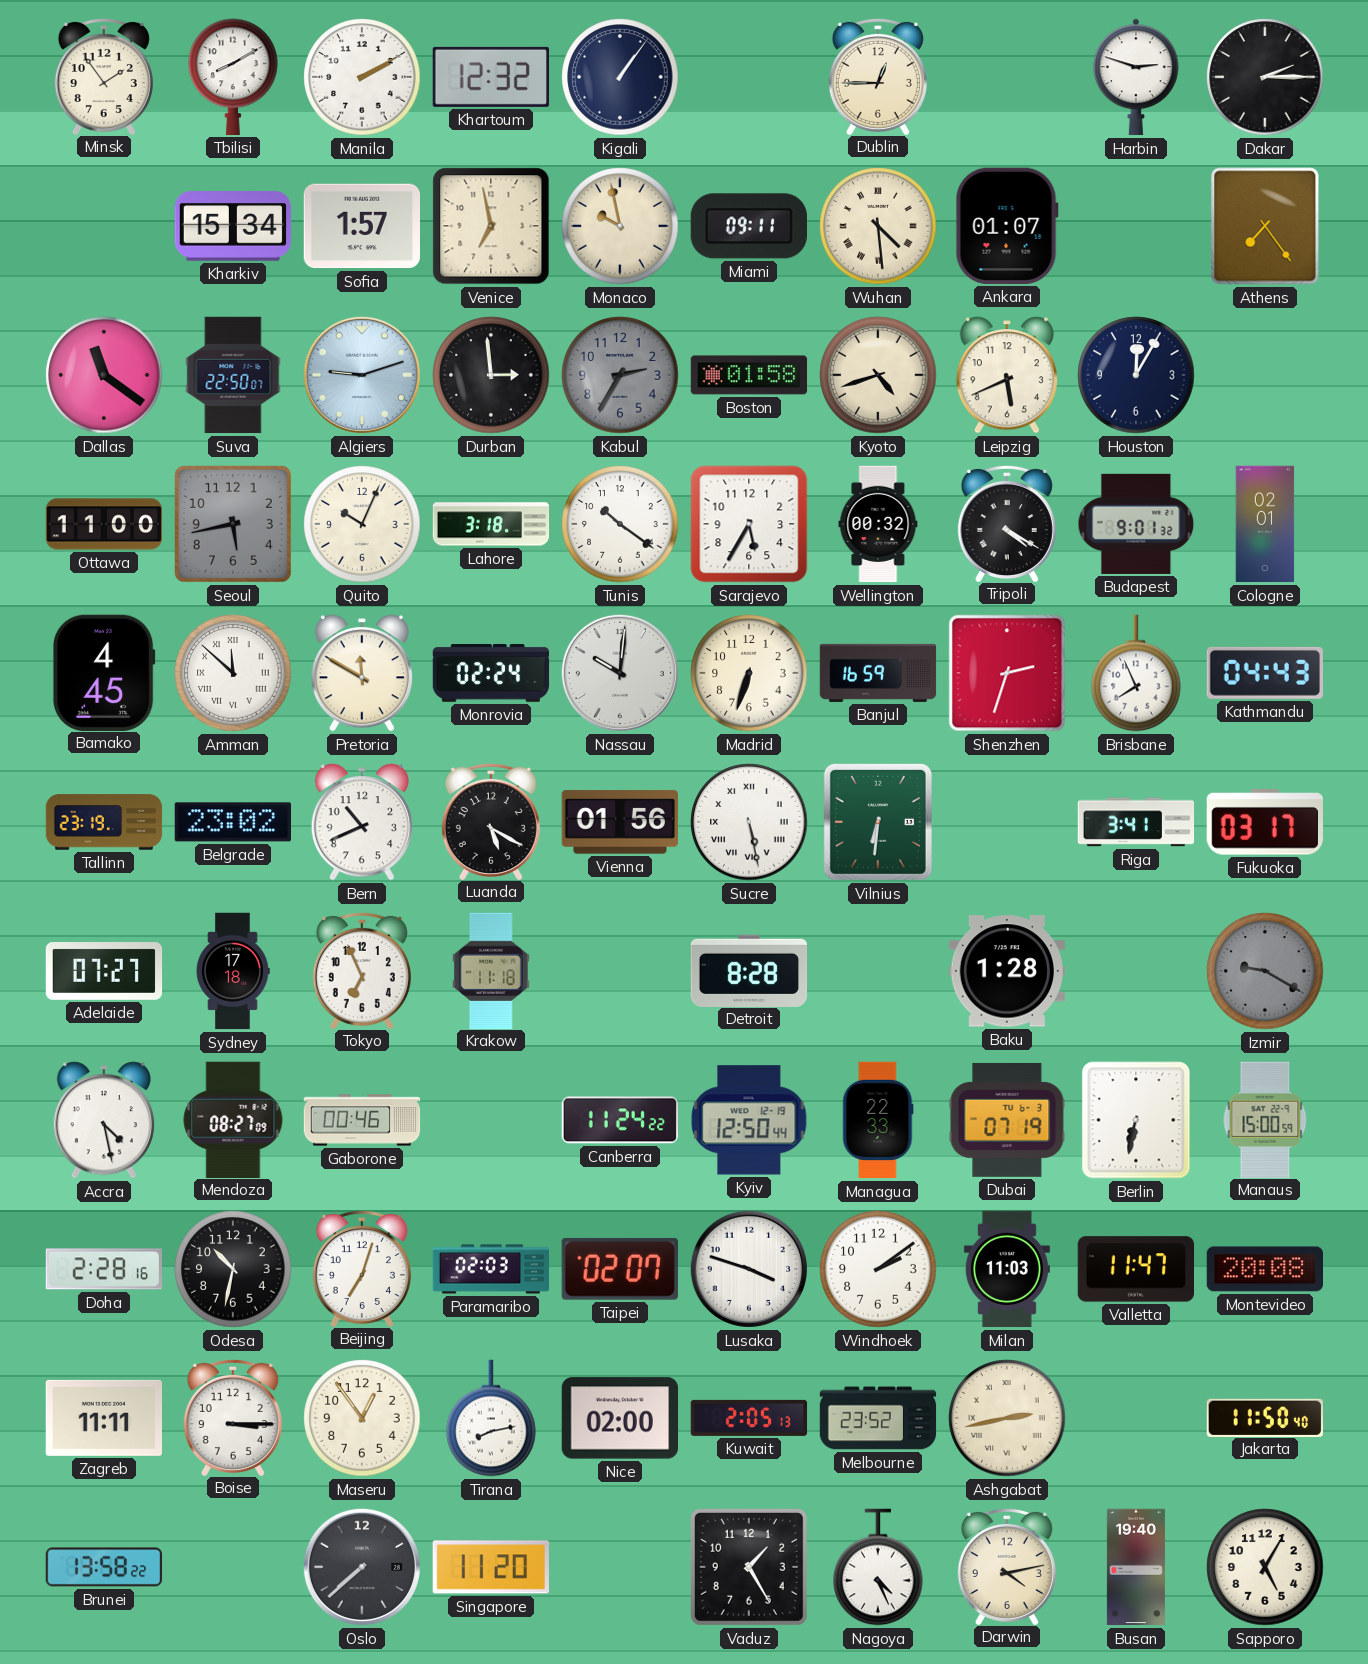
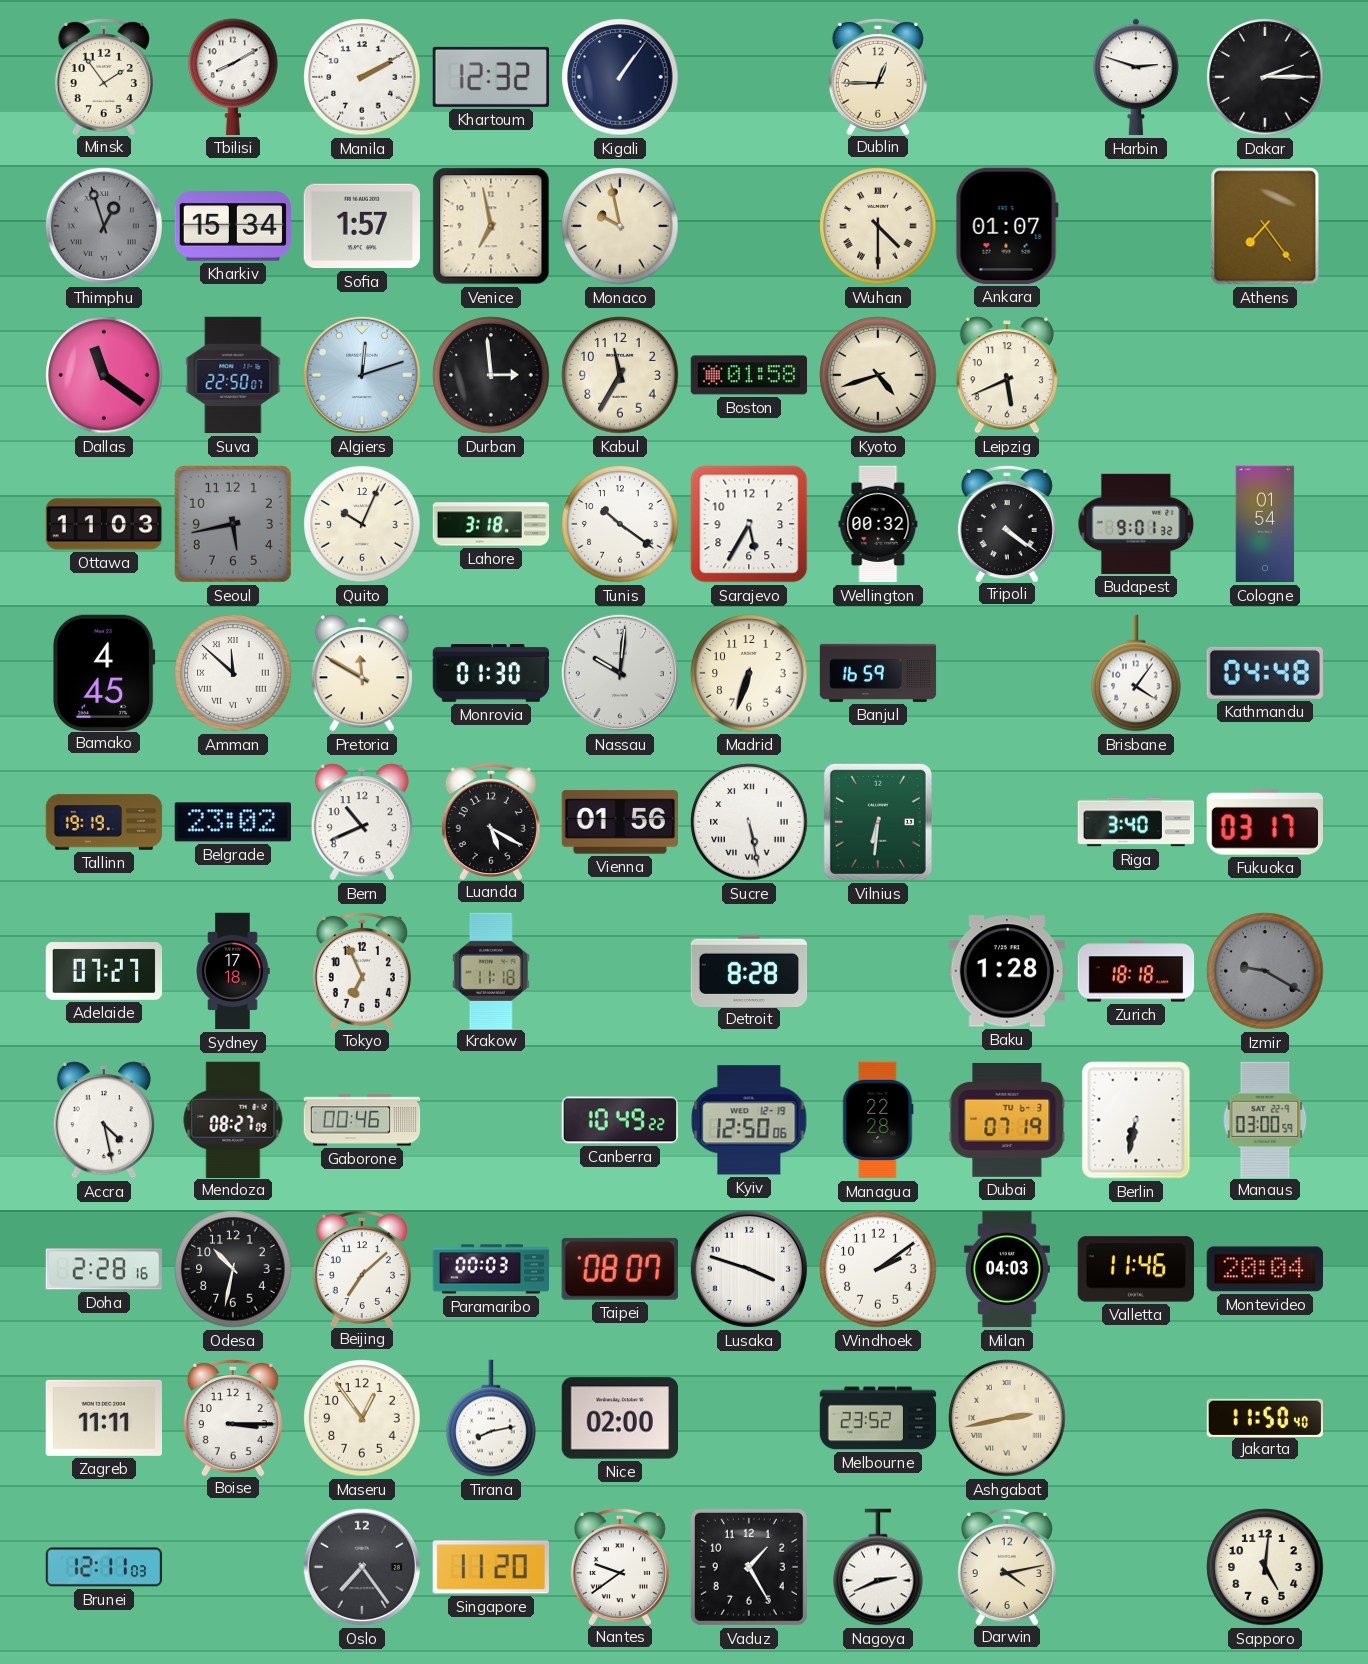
Thimphu: none -> 12:57 (104, 226)
Miami: 09:11 -> none (749, 226)
Wuhan: 4:29 -> 4:30 (878, 226)
Algiers: 9:12 -> 12:12 (362, 375)
Kabul: 2:35 -> 11:35 (620, 375)
Kabul dial: grey -> cream (620, 375)
Houston: 12:05 -> none (1136, 375)
Ottawa: 11:00 -> 11:03 (104, 524)
Tripoli: 4:20 -> 4:21 (1007, 523)
Cologne: 02:01 -> 01:54 (1265, 524)
Monrovia: 02:24 -> 01:30 (491, 674)
Shenzhen: 2:33 -> none (1007, 673)
Brisbane: 7:56 -> 4:06 (1136, 673)
Kathmandu: 04:43 -> 04:48 (1264, 673)
Tallinn: 23:19 -> 19:19 (104, 822)
Riga: 3:41 -> 3:40 (1136, 822)
Zurich: none -> 18:18 (1136, 971)
Canberra: 11:24 -> 10:49 (619, 1120)
Kyiv: 12:50:44 -> 12:50:06 (749, 1120)
Managua: 22:33 -> 22:28 (878, 1120)
Manaus: 15:00 -> 03:00 (1265, 1119)
Beijing: 7:03 -> 7:08 (362, 1268)
Paramaribo: 02:03 -> 00:03 (491, 1269)
Taipei: 02:07 -> 08:07 (620, 1269)
Milan: 11:03 -> 04:03 (1007, 1269)
Valletta: 11:47 -> 11:46 (1135, 1269)
Montevideo: 20:08 -> 20:04 (1265, 1269)
Kuwait: 2:05 -> none (749, 1418)
Brunei: 13:58 -> 12:11 (104, 1567)
Oslo: 7:38 -> 7:24 (362, 1567)
Nantes: none -> 9:39 (620, 1566)
Nagoya: 4:26 -> 2:41 (878, 1567)
Busan: 19:40 -> none (1136, 1567)
Sapporo: 5:05 -> 5:01 (1265, 1567)
